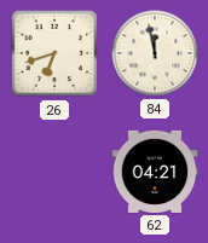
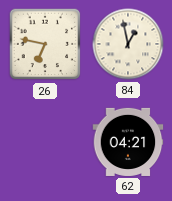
26: 6:42 -> 6:47 (45, 44)
84: 11:58 -> 12:58 (128, 44)
